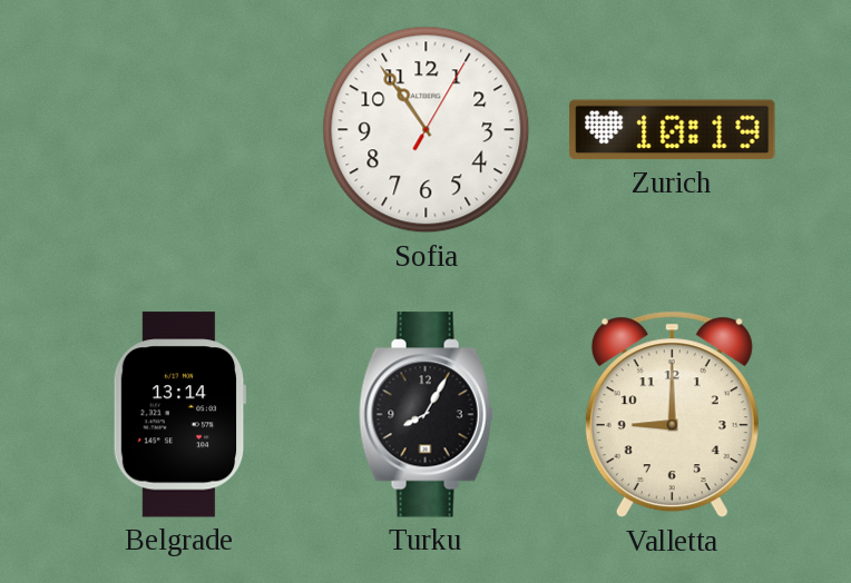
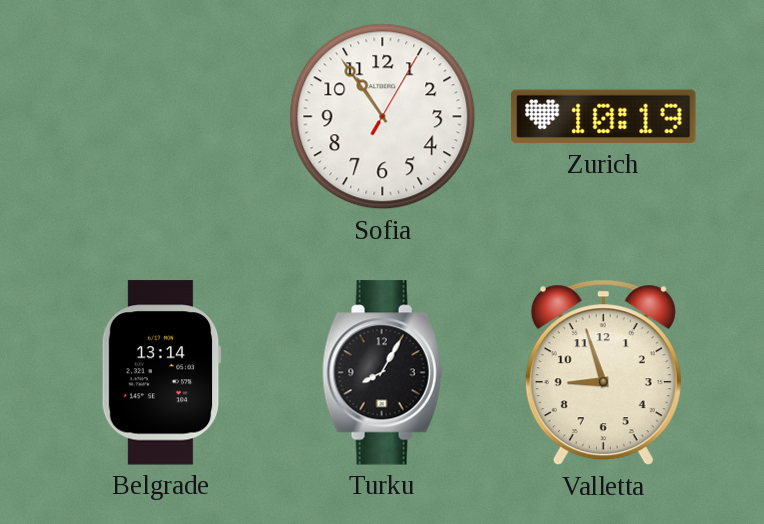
Valletta: 9:00 -> 8:57 (603, 373)
